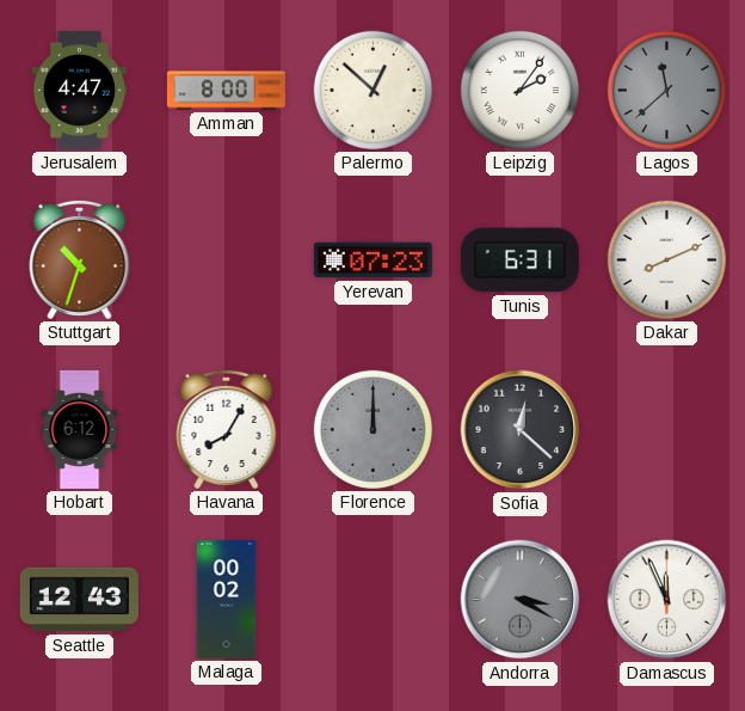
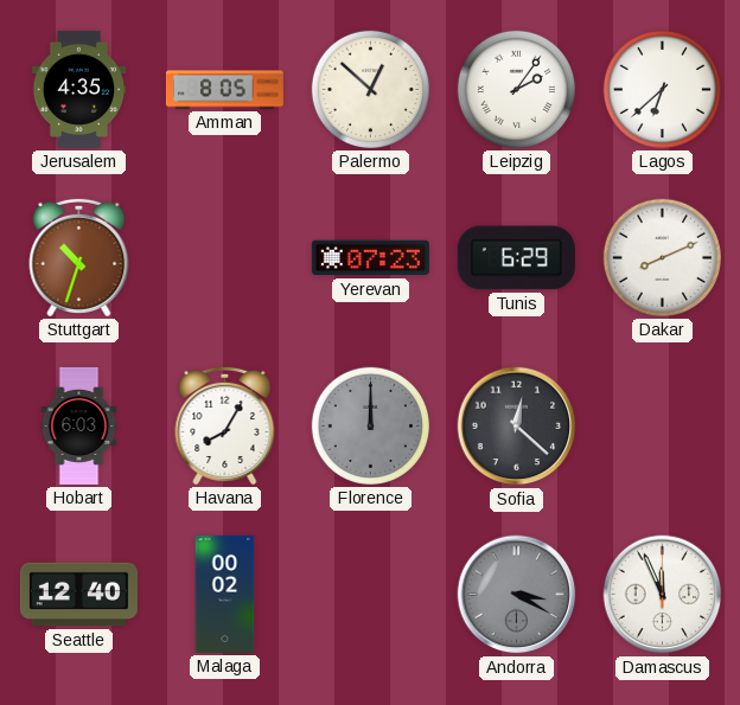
Jerusalem: 4:47 -> 4:35 (79, 89)
Amman: 8:00 -> 8:05 (224, 90)
Lagos: 11:38 -> 6:38 (662, 89)
Lagos dial: grey -> white (662, 89)
Tunis: 6:31 -> 6:29 (516, 258)
Hobart: 6:12 -> 6:03 (79, 425)
Seattle: 12:43 -> 12:40 (78, 595)
